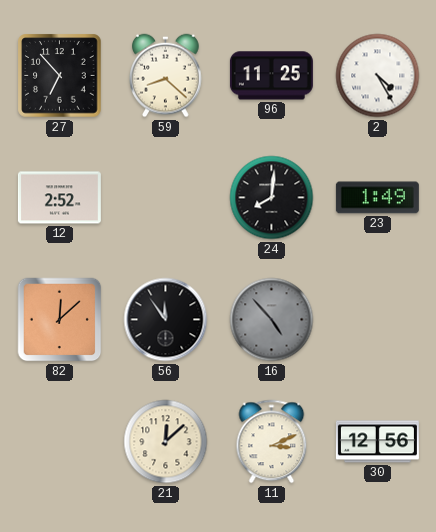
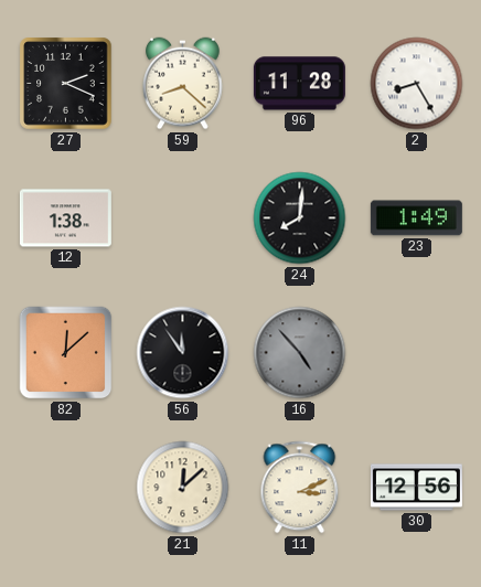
27: 6:53 -> 2:19 (66, 84)
96: 11:25 -> 11:28 (299, 84)
2: 4:25 -> 8:25 (417, 84)
12: 2:52 -> 1:38 (65, 218)
